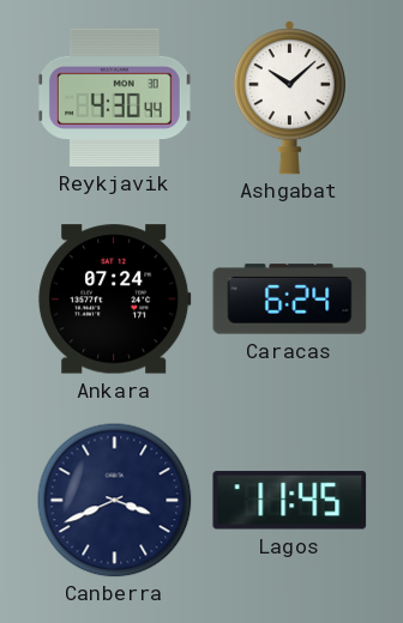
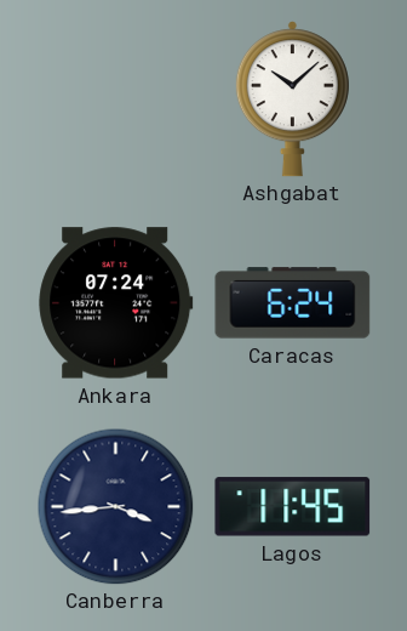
Reykjavik: 4:30 -> none (114, 97)
Canberra: 3:41 -> 3:44 (115, 506)
